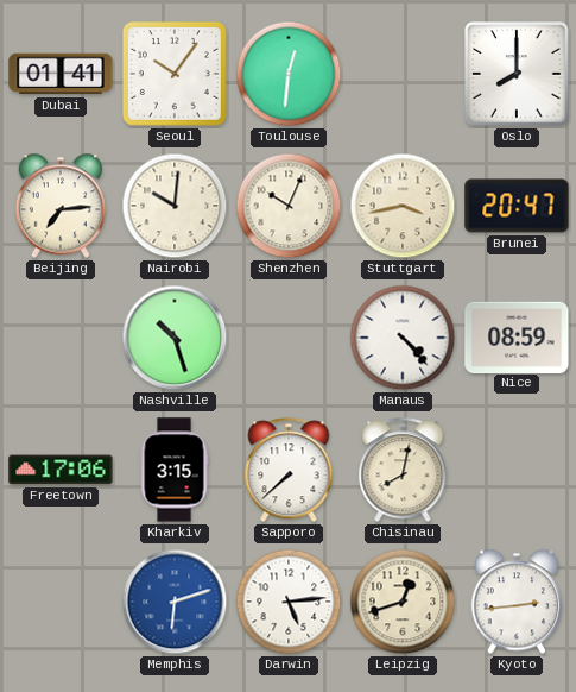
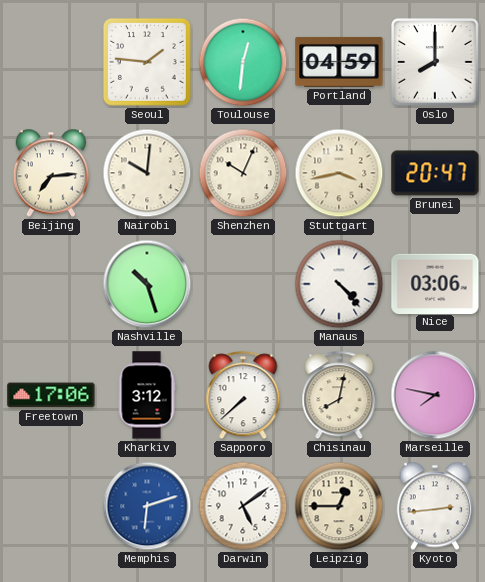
Dubai: 01:41 -> none (61, 74)
Seoul: 10:06 -> 1:46 (147, 62)
Portland: none -> 04:59 (339, 62)
Nice: 08:59 -> 03:06 (435, 283)
Kharkiv: 3:15 -> 3:12 (147, 395)
Marseille: none -> 7:47 (435, 395)
Darwin: 5:14 -> 5:09 (243, 506)
Leipzig: 12:42 -> 12:45 (339, 506)
